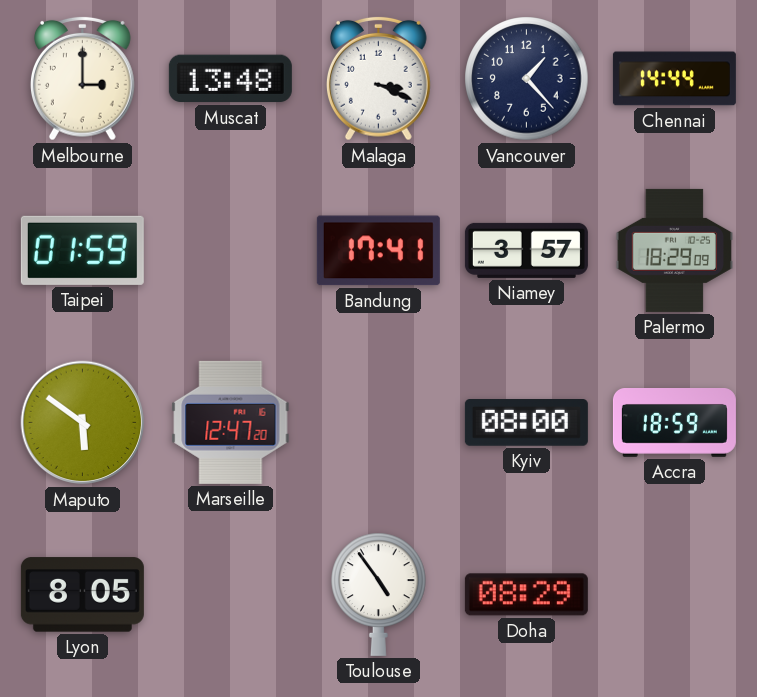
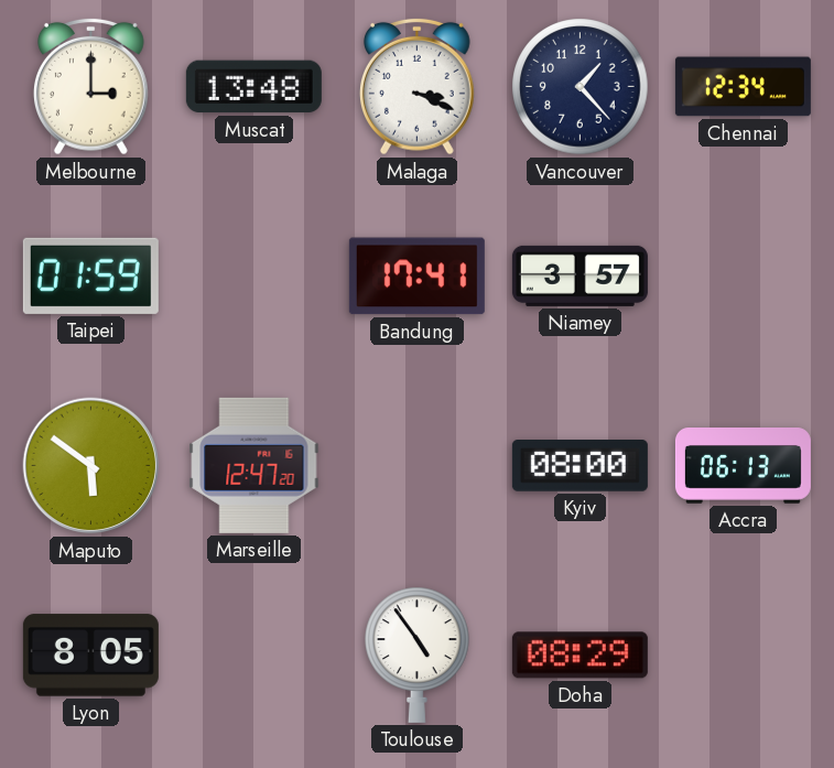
Chennai: 14:44 -> 12:34 (743, 87)
Palermo: 18:29 -> none (674, 250)
Accra: 18:59 -> 06:13 (743, 466)
